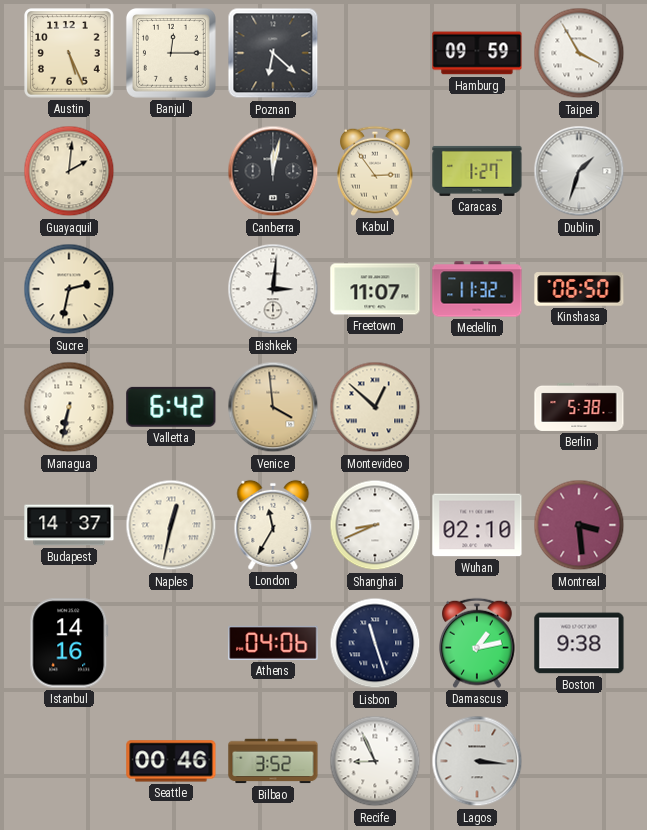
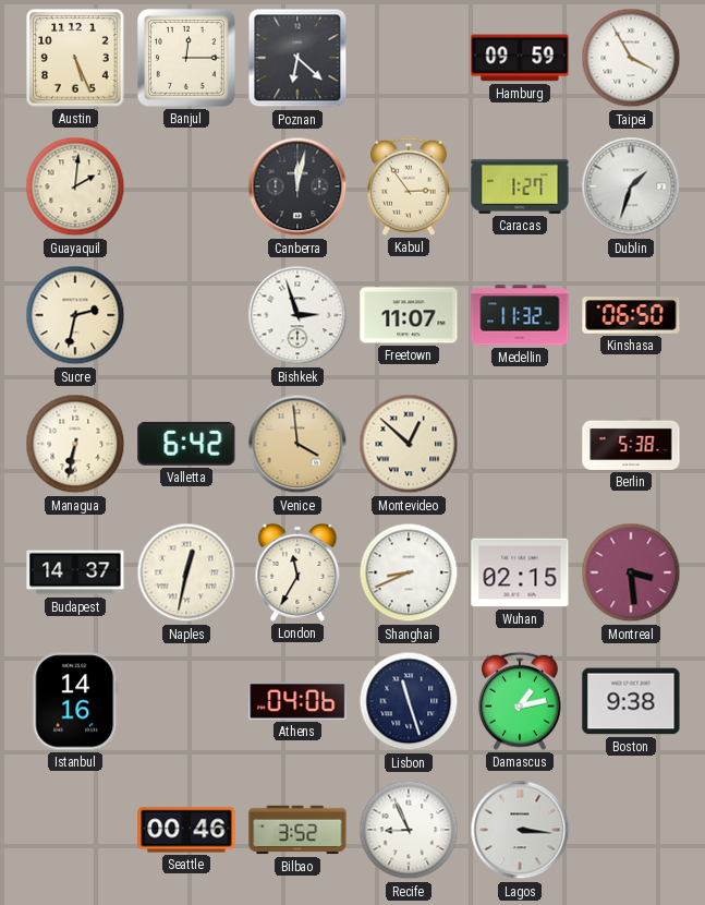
Bishkek: 3:01 -> 2:57 (297, 315)
Wuhan: 02:10 -> 02:15 (520, 572)
